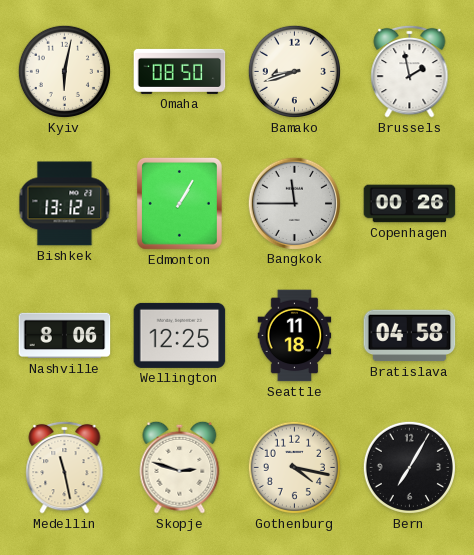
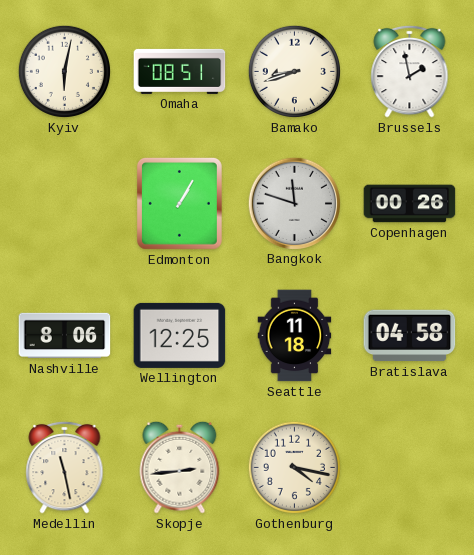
Omaha: 08:50 -> 08:51 (180, 71)
Bishkek: 13:12 -> none (65, 204)
Bangkok: 11:45 -> 11:48 (294, 203)
Skopje: 2:48 -> 2:44 (180, 467)
Bern: 7:05 -> none (409, 467)
